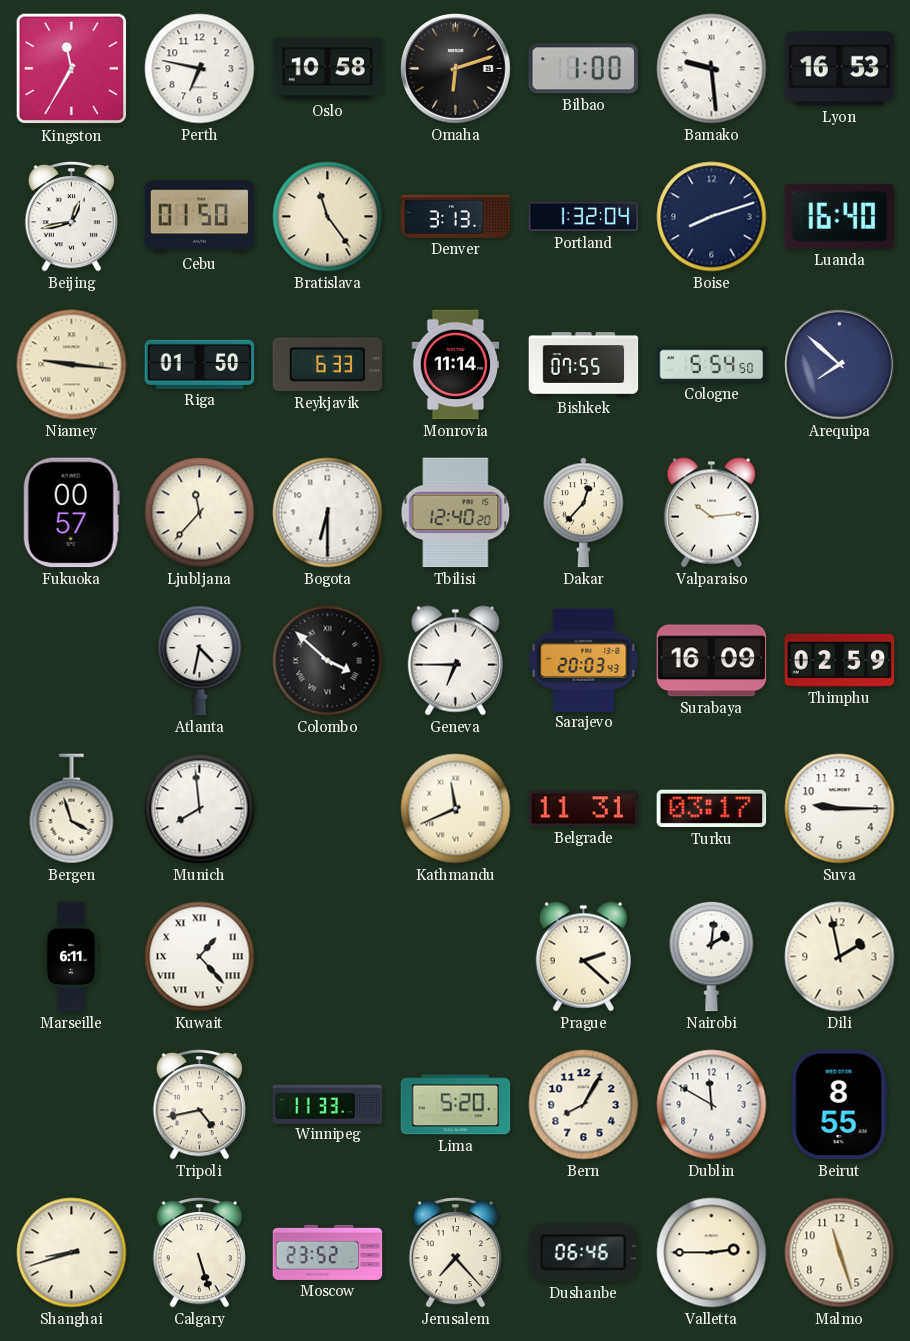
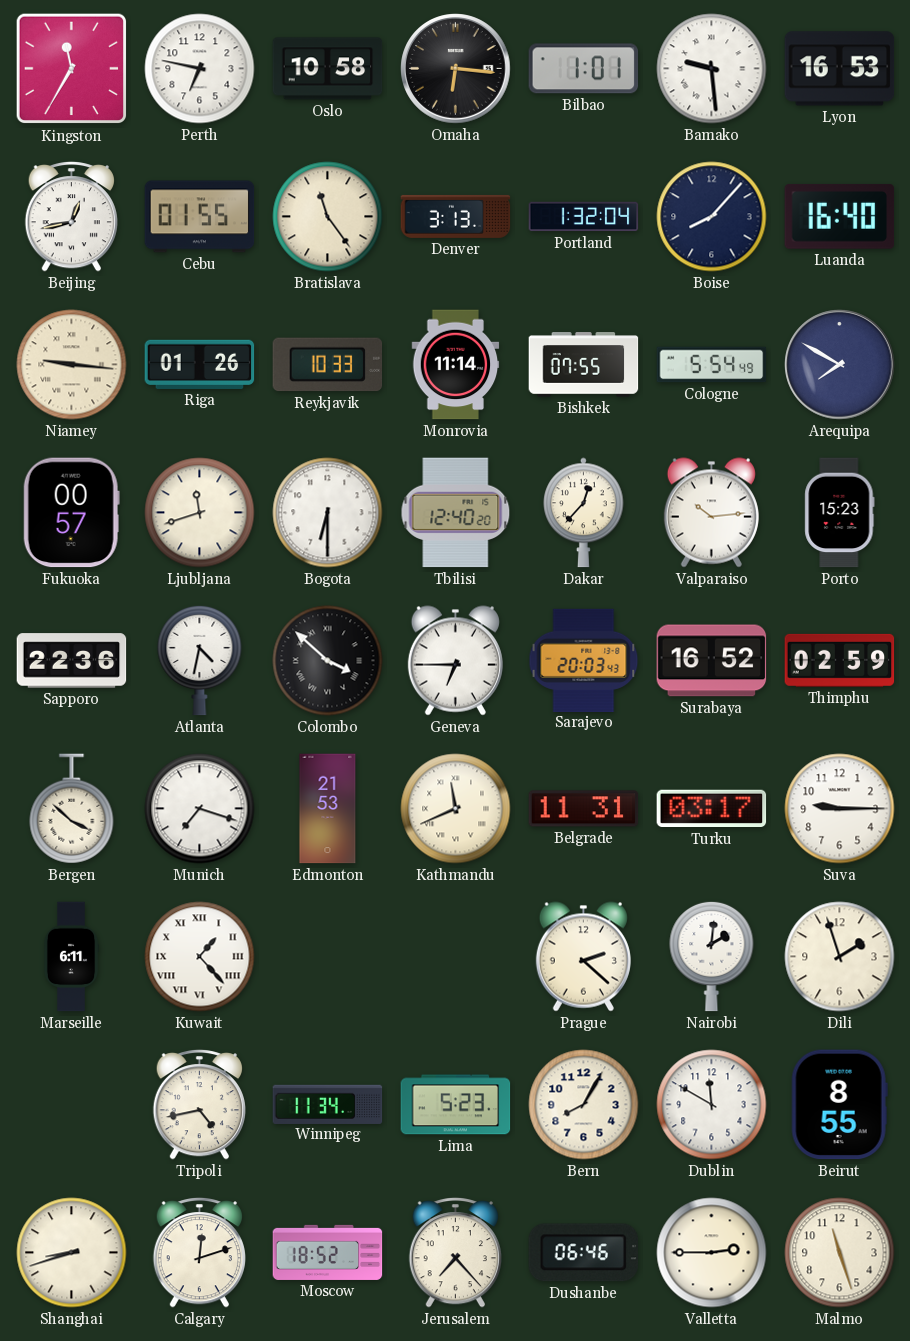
Omaha: 6:12 -> 6:16 (456, 69)
Bilbao: 1:00 -> 1:01 (584, 69)
Cebu: 01:50 -> 01:55 (200, 217)
Boise: 8:12 -> 8:07 (712, 217)
Riga: 01:50 -> 01:26 (200, 364)
Reykjavik: 6:33 -> 10:33 (328, 365)
Cologne: 5:54:50 -> 5:54:49 (712, 365)
Arequipa: 7:52 -> 7:50 (840, 365)
Ljubljana: 11:37 -> 11:42 (200, 513)
Porto: none -> 15:23 (840, 513)
Sapporo: none -> 22:36 (72, 661)
Surabaya: 16:09 -> 16:52 (712, 661)
Bergen: 3:57 -> 3:52 (72, 809)
Munich: 7:59 -> 7:18 (200, 809)
Edmonton: none -> 21:53 (328, 809)
Dili: 1:58 -> 1:57 (840, 957)
Winnipeg: 11:33 -> 11:34 (328, 1104)
Lima: 5:20 -> 5:23 (456, 1105)
Calgary: 5:27 -> 12:12 (199, 1253)
Moscow: 23:52 -> 18:52 (328, 1252)
